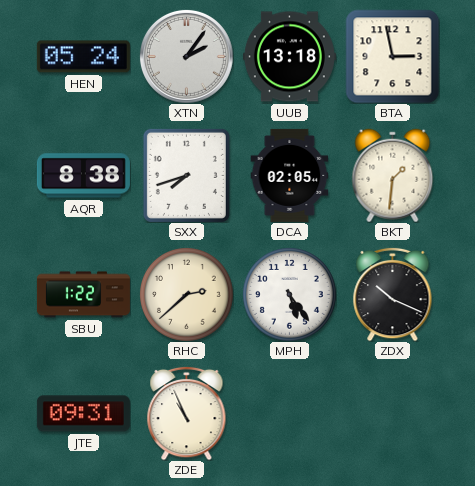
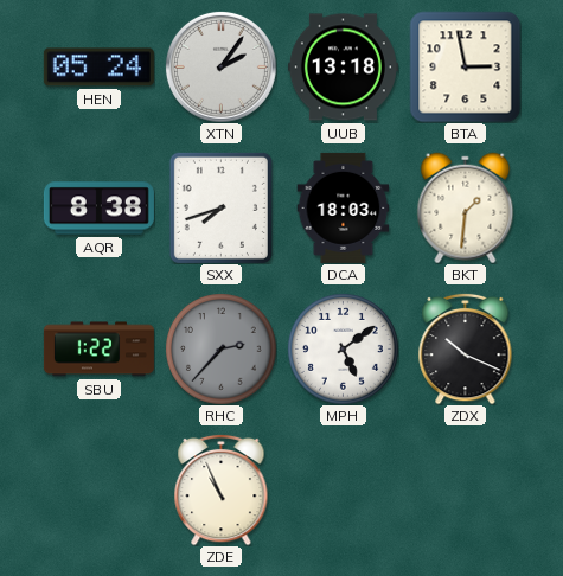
DCA: 02:05 -> 18:03 (344, 207)
RHC: 2:38 -> 2:37 (222, 350)
RHC dial: cream -> grey (222, 350)
MPH: 5:24 -> 5:09 (344, 350)
JTE: 09:31 -> none (83, 414)
